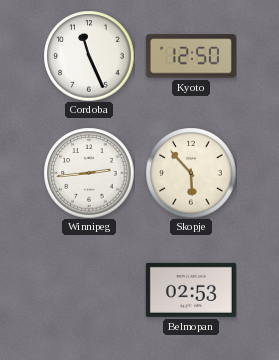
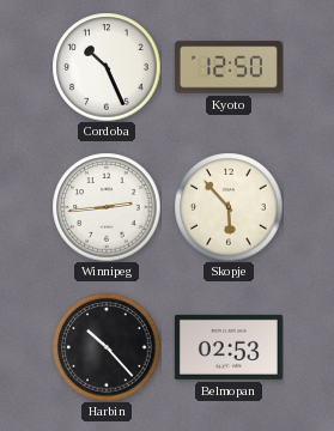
Cordoba: 11:26 -> 10:26 (107, 67)
Harbin: none -> 10:23 (107, 347)
